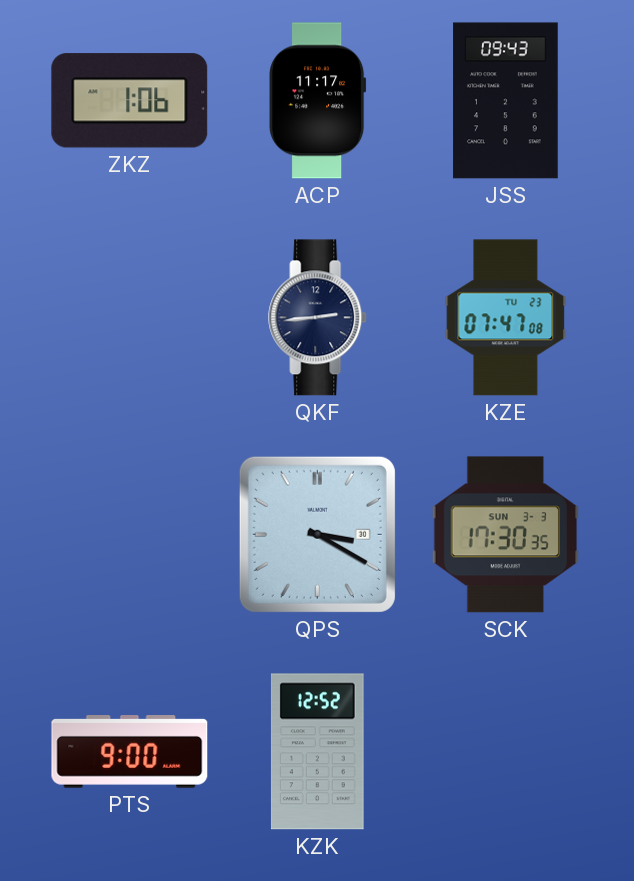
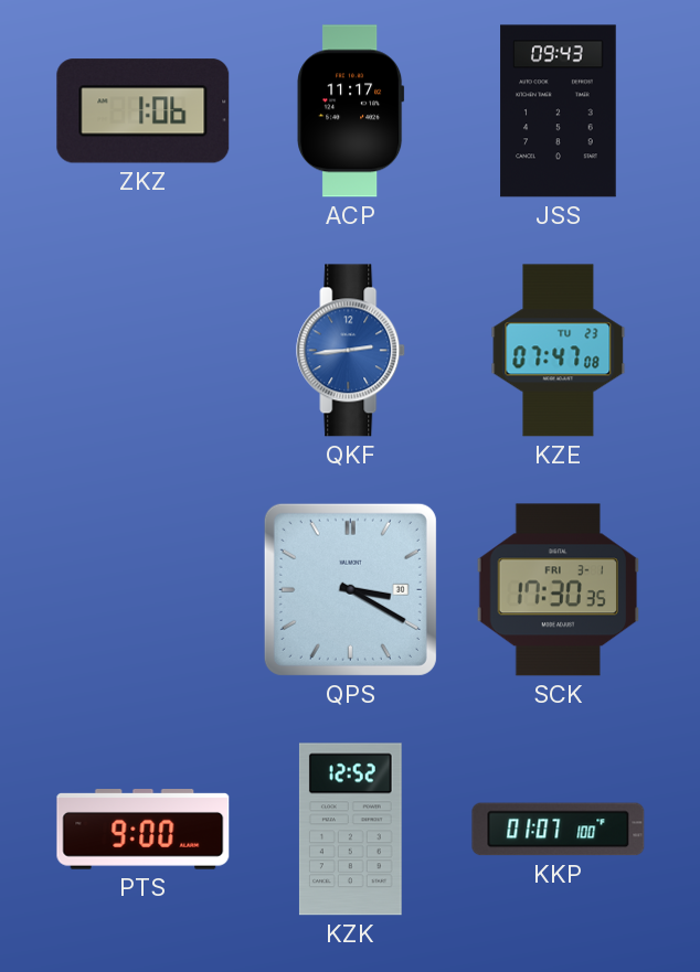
QKF dial: navy -> blue (351, 351)
SCK date: SUN 3-3 -> FRI 3-1 (559, 590)
KKP: none -> 01:07 (559, 830)
